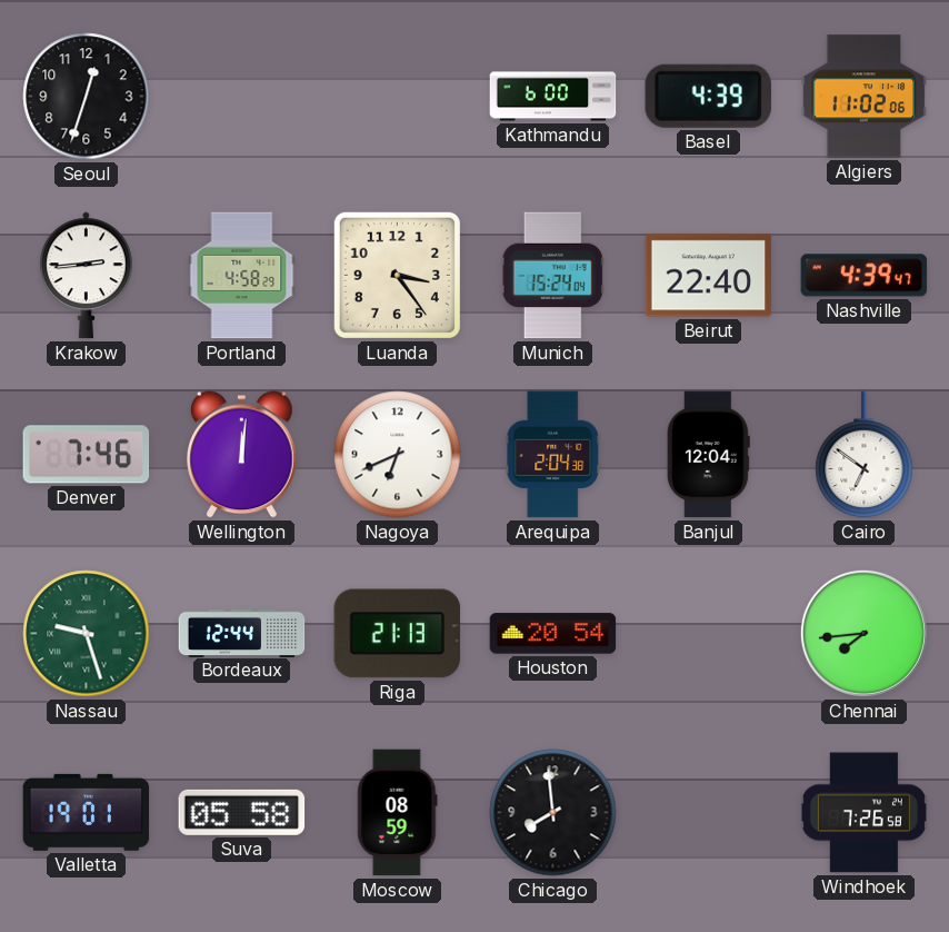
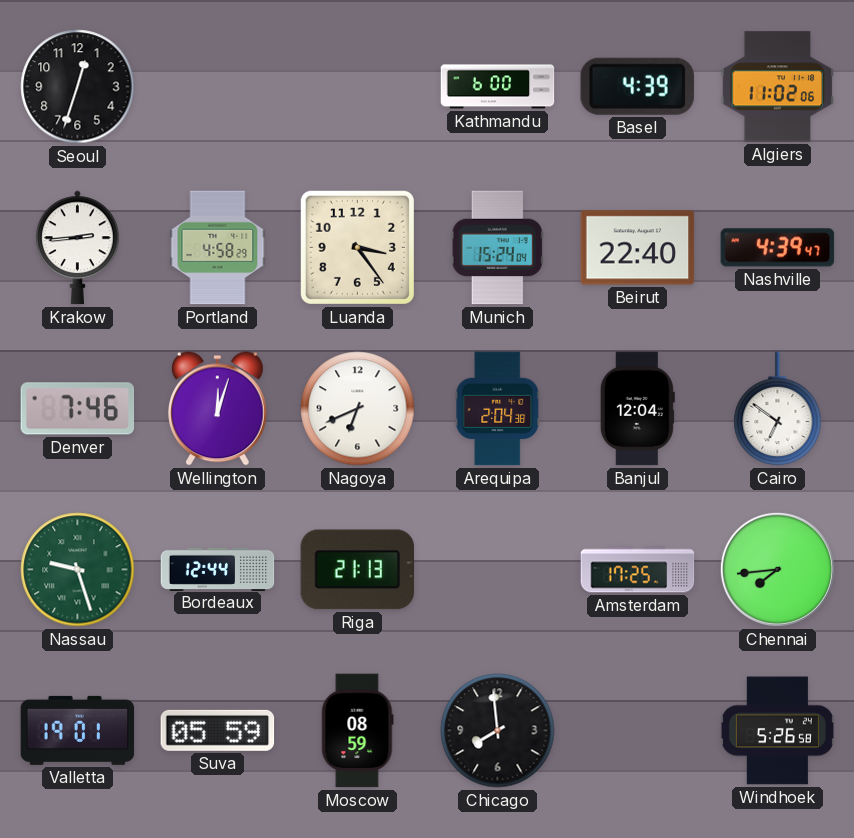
Wellington: 12:01 -> 12:03 (218, 409)
Houston: 20:54 -> none (553, 634)
Amsterdam: none -> 17:25 (638, 570)
Suva: 05:58 -> 05:59 (218, 730)
Windhoek: 7:26 -> 5:26 (777, 731)
